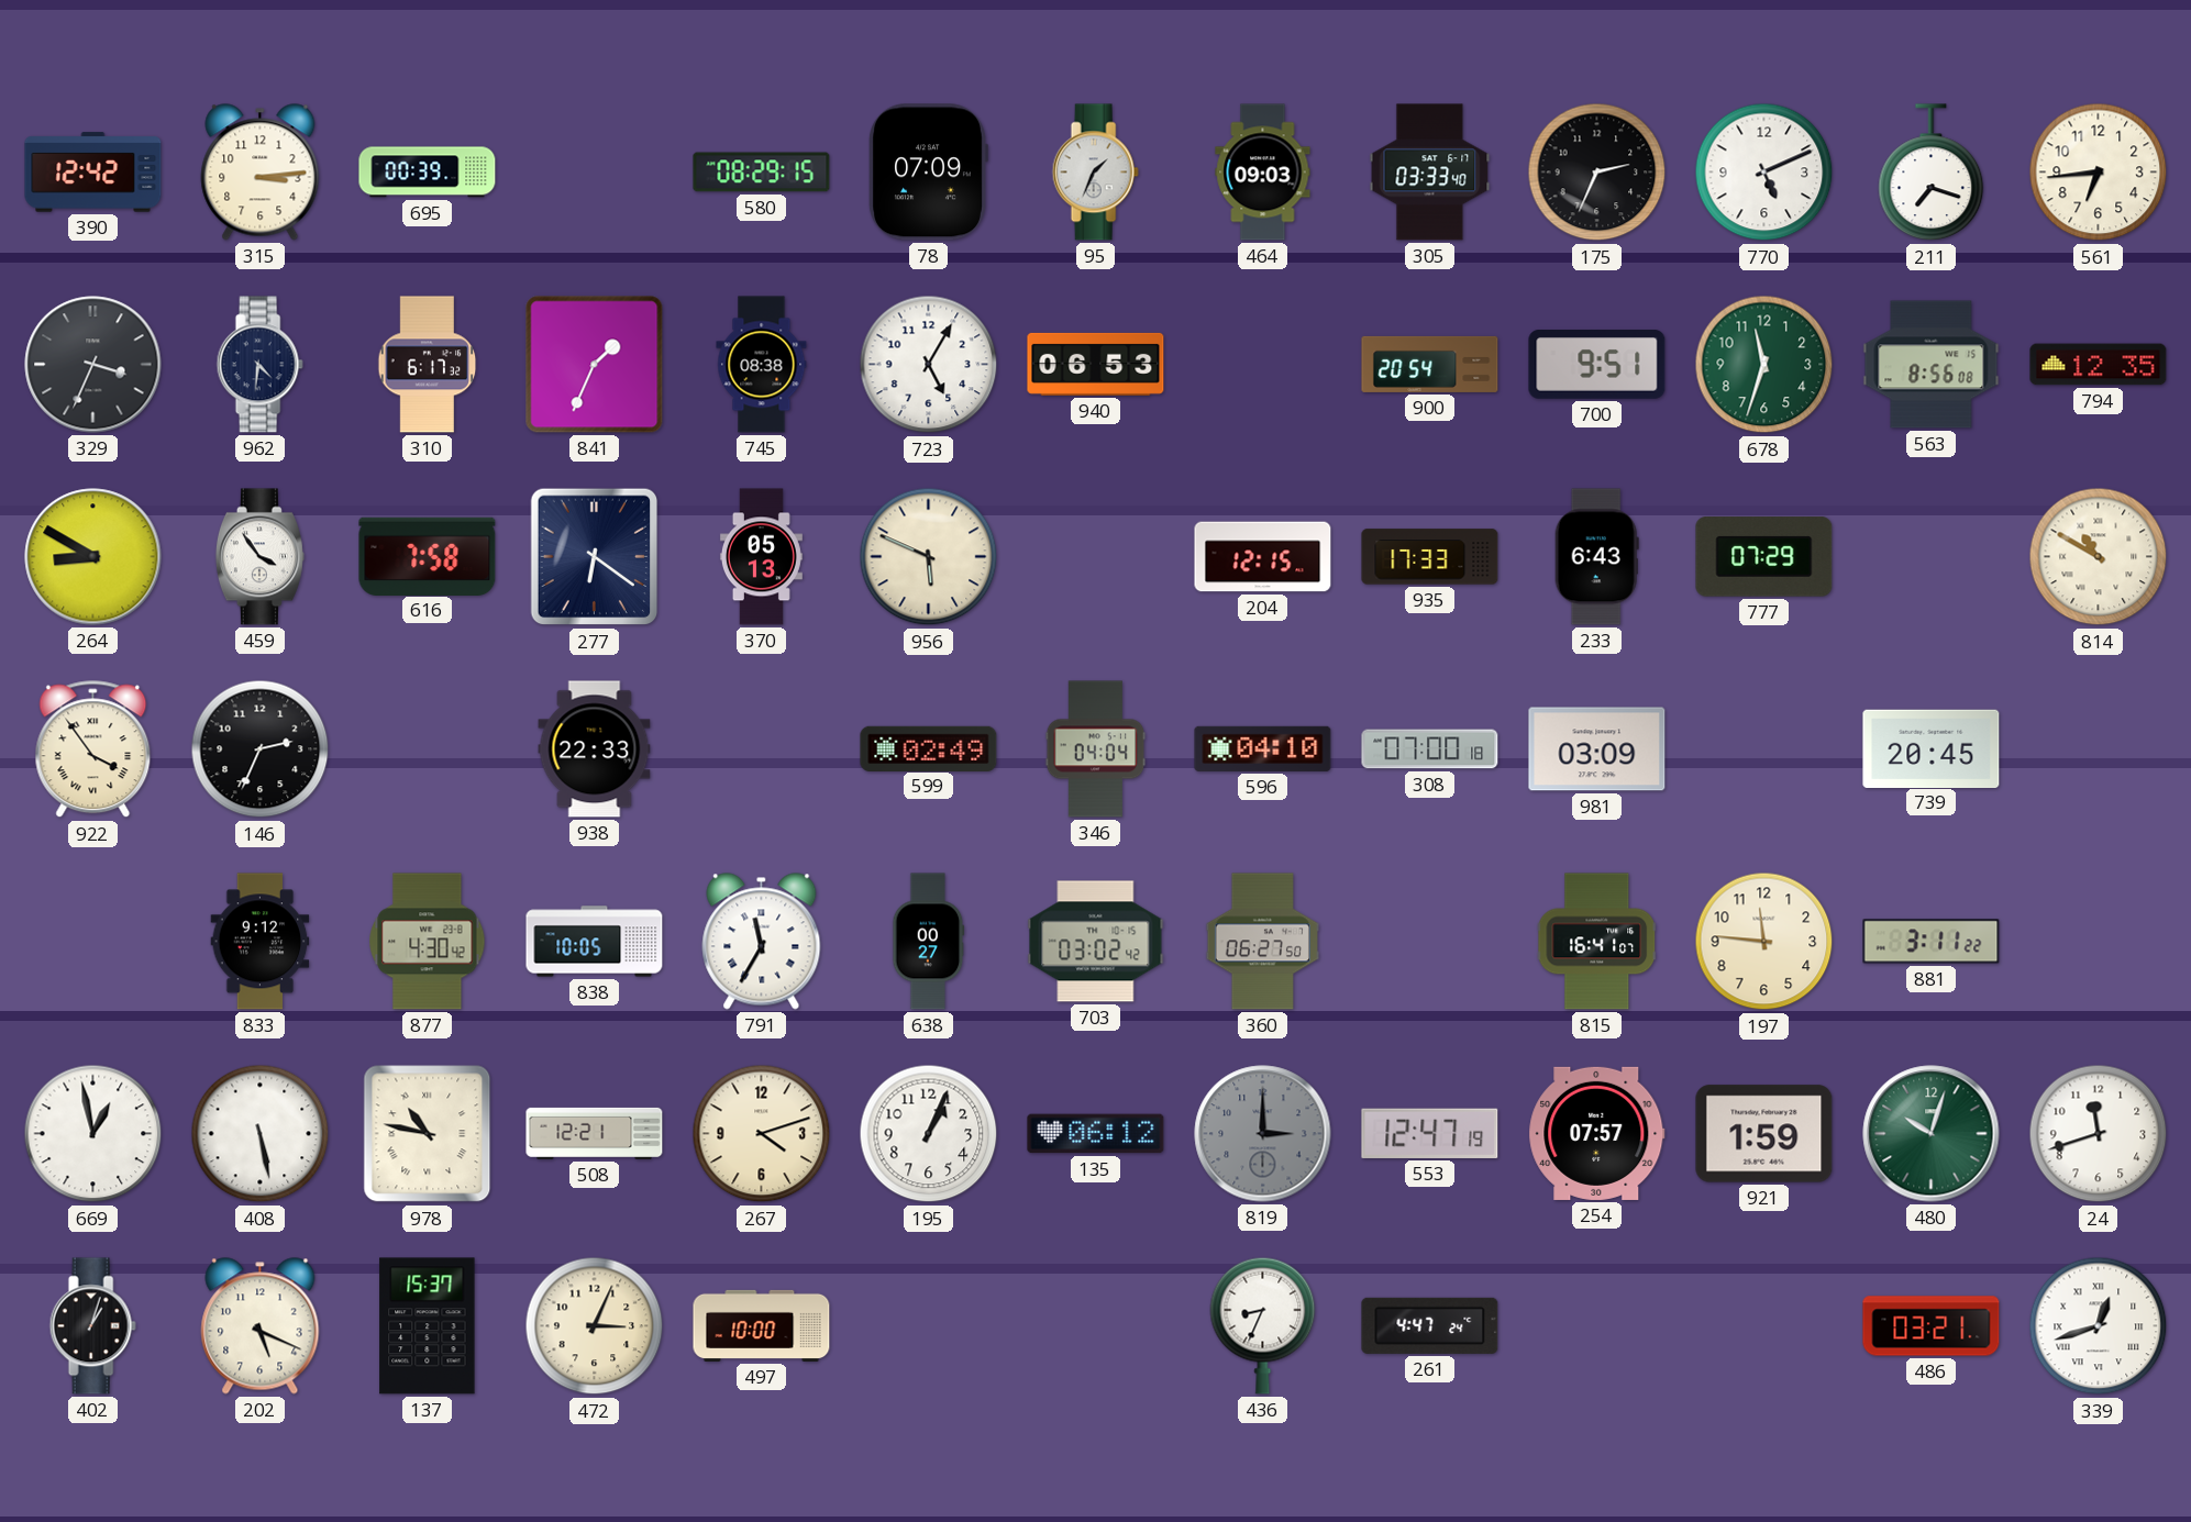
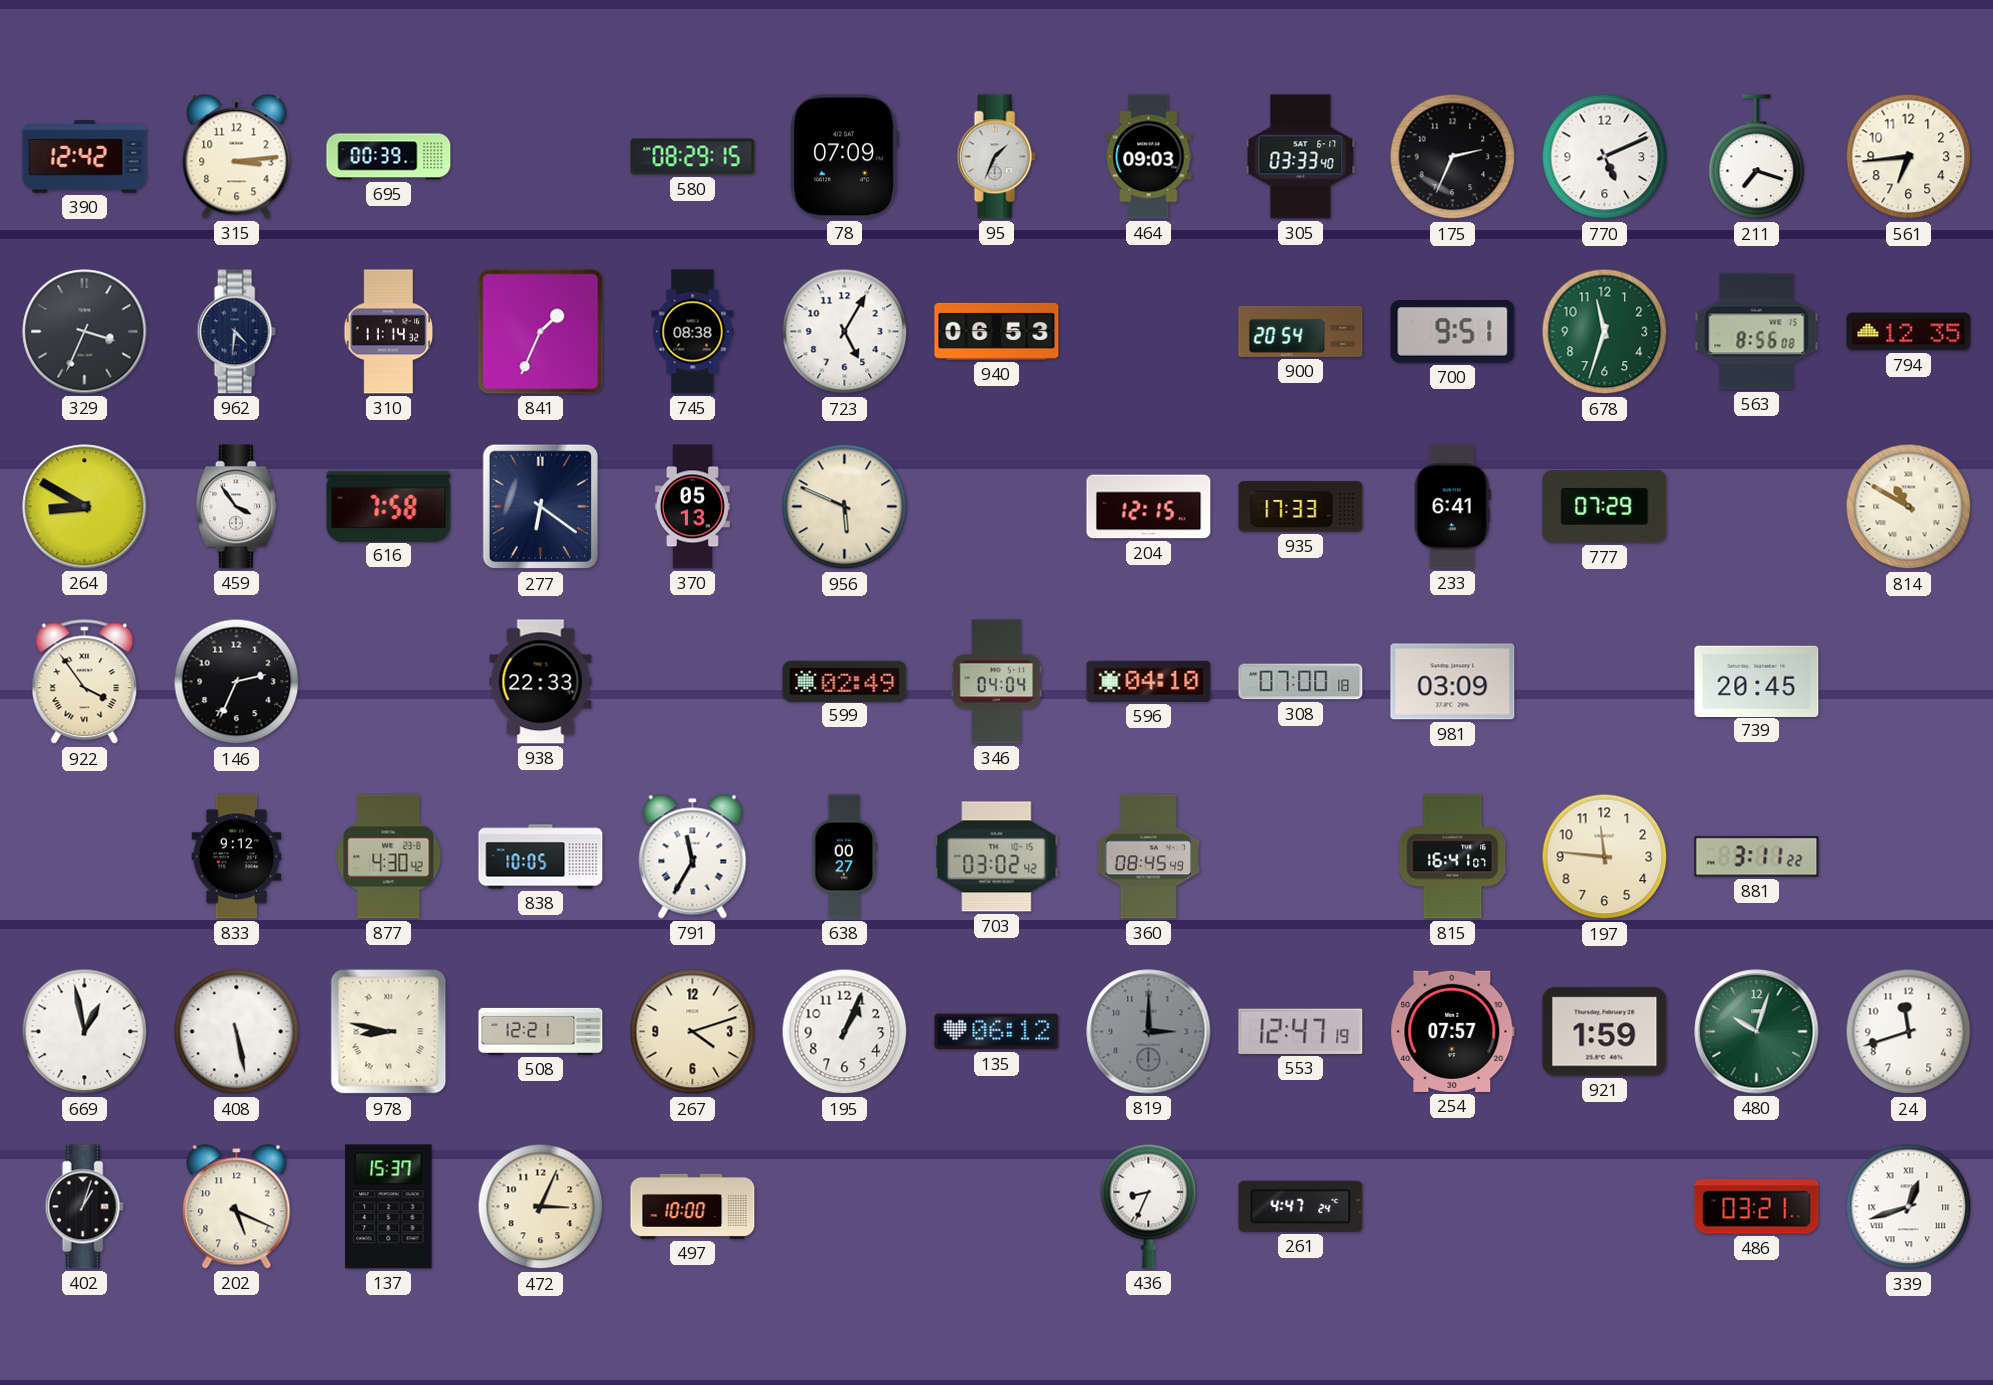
310: 6:17 -> 11:14 (389, 332)
233: 6:43 -> 6:41 (1452, 507)
360: 06:27 -> 08:45 (1148, 857)
978: 10:47 -> 8:47 (389, 1032)
